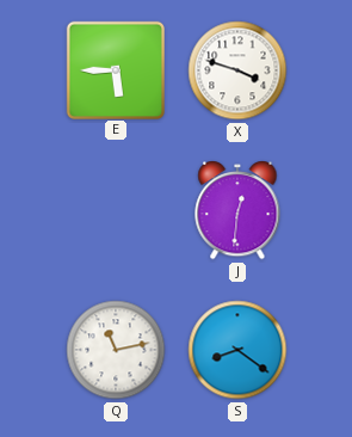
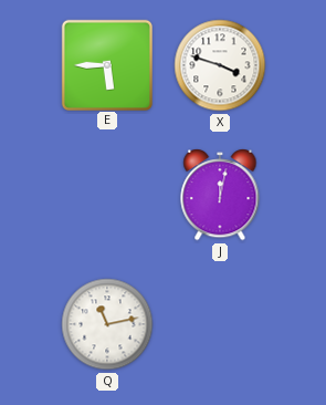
J: 12:31 -> 12:02 (220, 196)
S: 8:21 -> none (237, 350)
